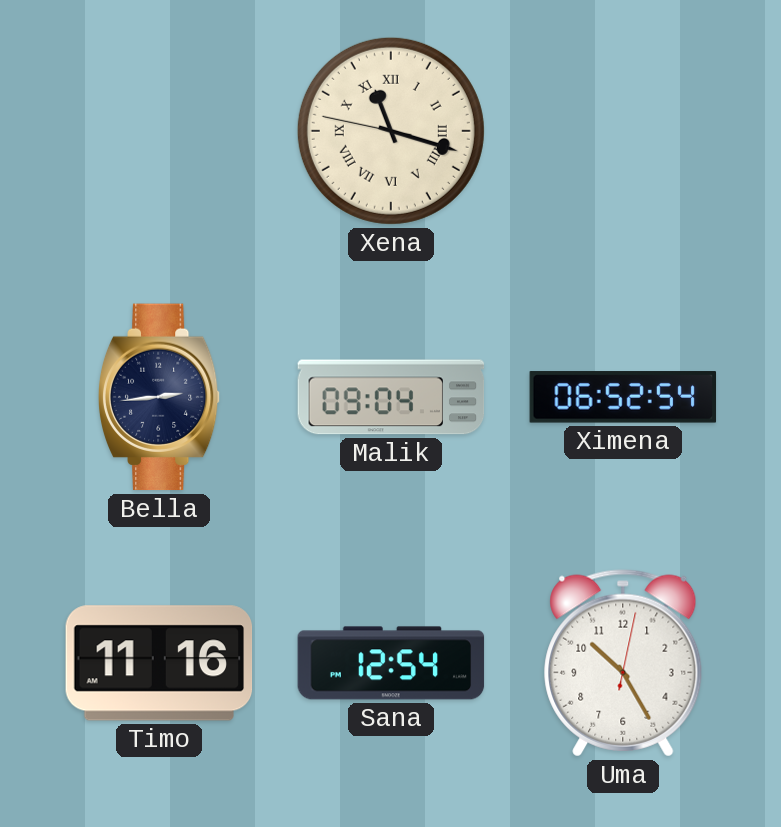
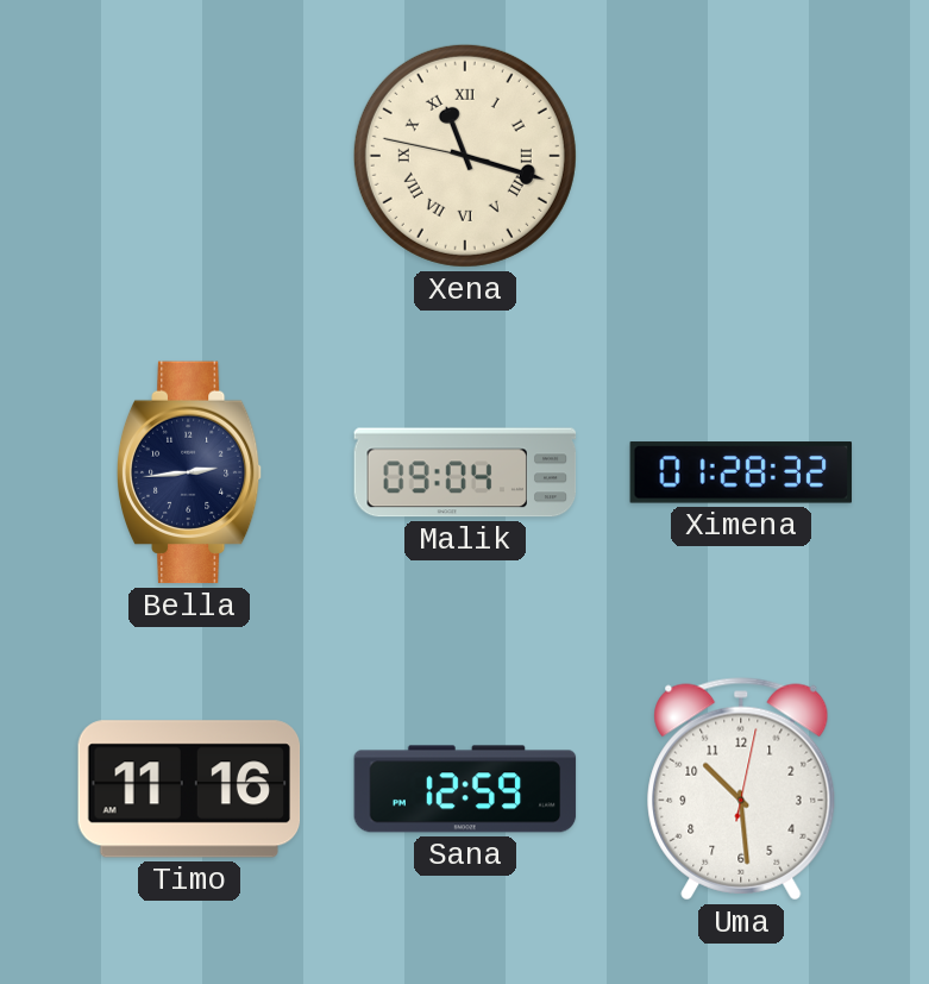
Ximena: 06:52 -> 01:28 (741, 472)
Sana: 12:54 -> 12:59 (465, 789)
Uma: 10:25 -> 10:29 (741, 789)
